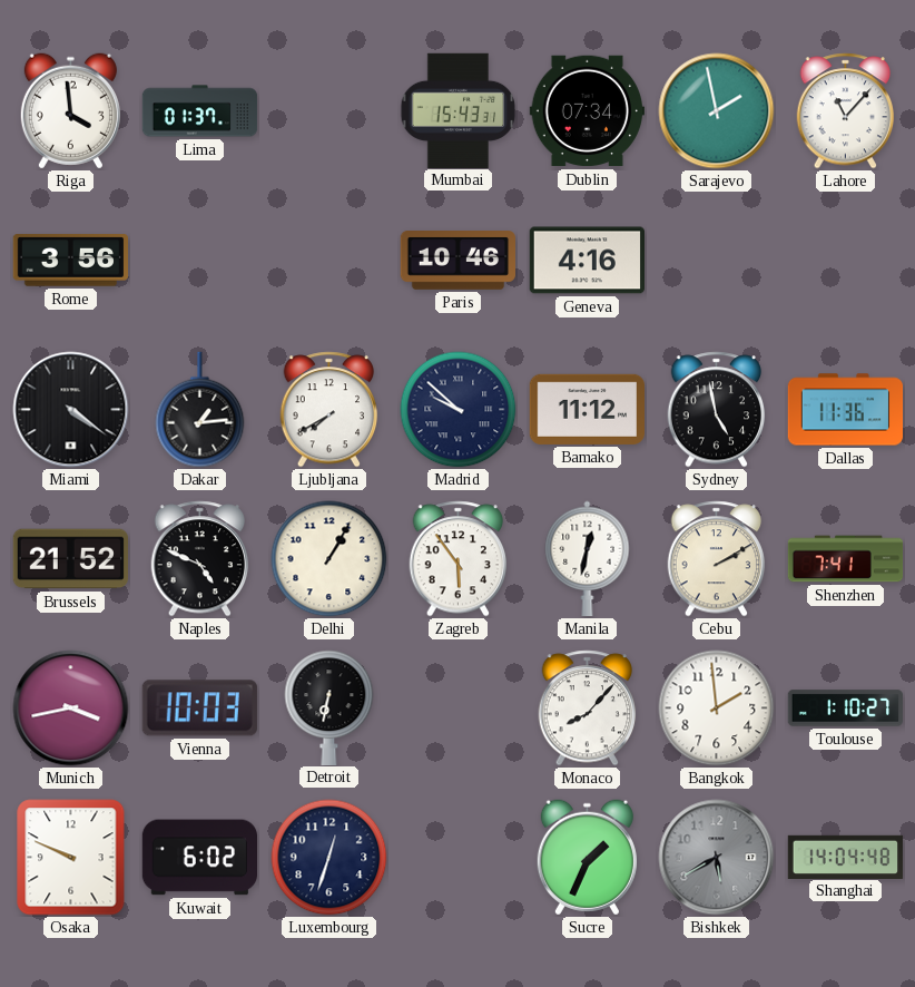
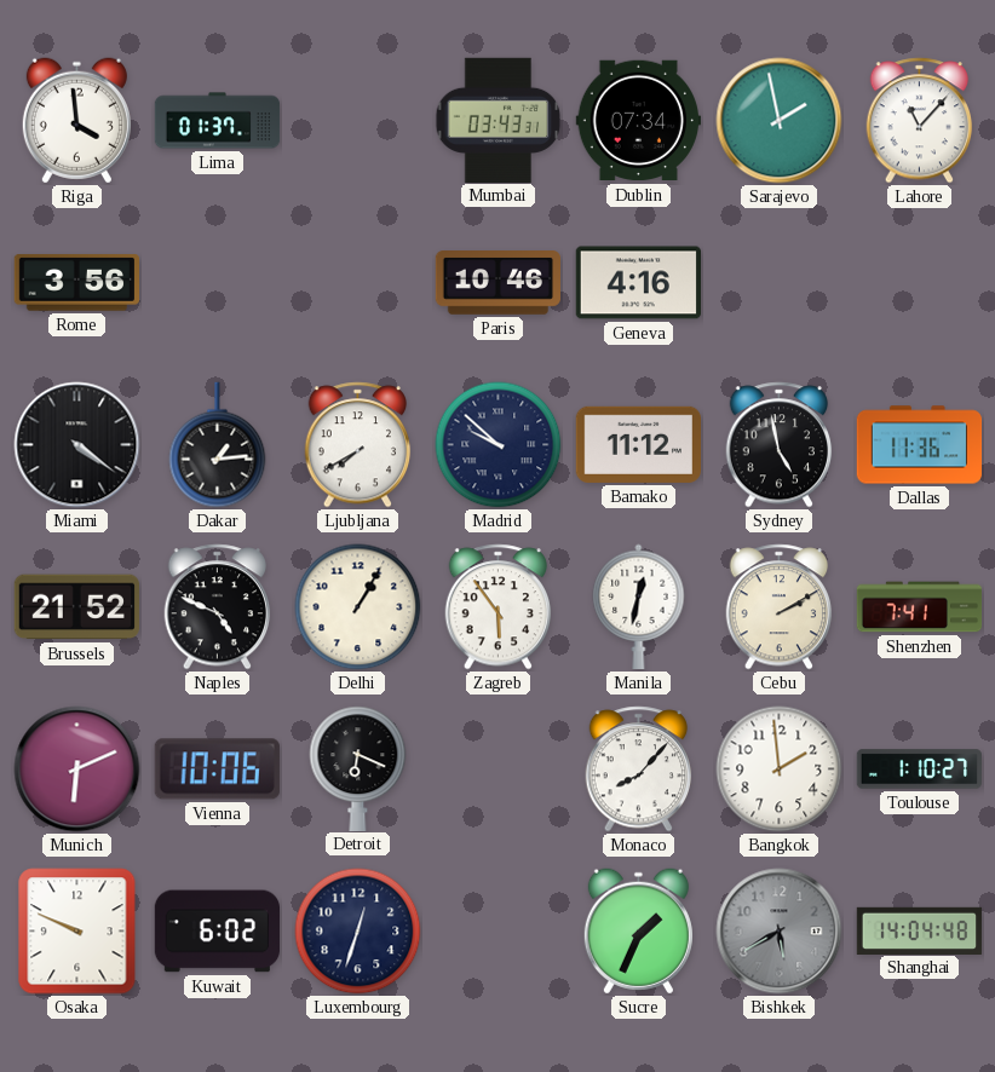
Mumbai: 15:43 -> 03:43 (499, 120)
Munich: 3:43 -> 6:11 (77, 770)
Vienna: 10:03 -> 10:06 (217, 770)
Detroit: 6:32 -> 6:19 (358, 768)
